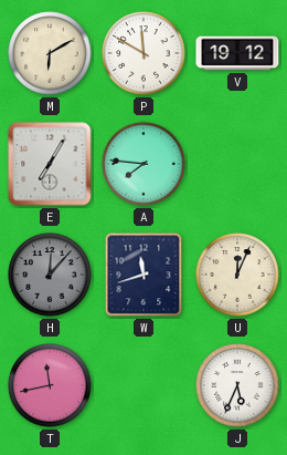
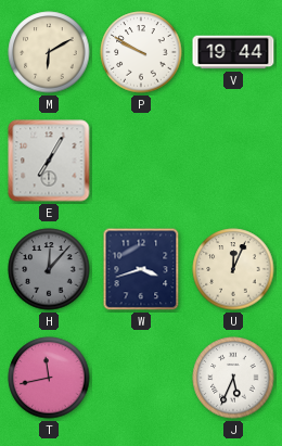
P: 11:50 -> 9:50 (141, 52)
V: 19:12 -> 19:44 (233, 52)
A: 7:46 -> none (143, 164)
W: 11:42 -> 3:42 (141, 269)
